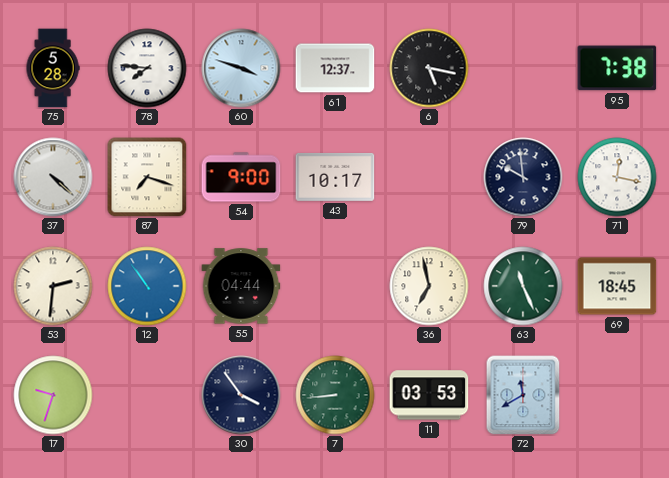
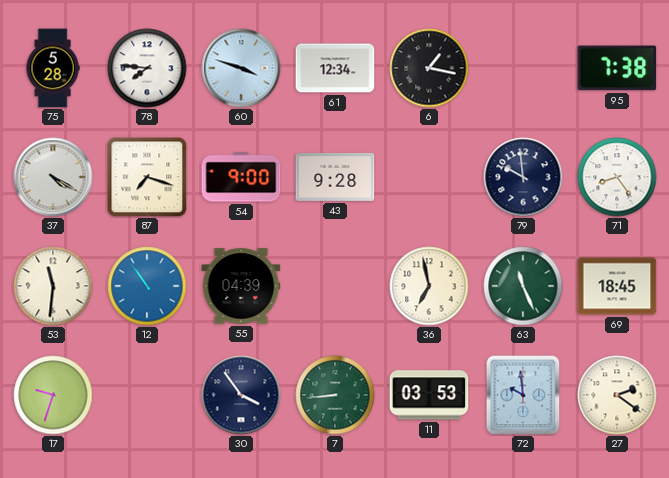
61: 12:37 -> 12:34 (335, 68)
6: 5:17 -> 1:17 (429, 68)
37: 4:22 -> 4:20 (53, 177)
43: 10:17 -> 9:28 (335, 177)
71: 12:17 -> 8:24 (617, 177)
53: 2:31 -> 11:31 (53, 286)
55: 04:44 -> 04:39 (241, 286)
72: 11:40 -> 9:59 (523, 395)
27: none -> 2:21 (617, 395)
